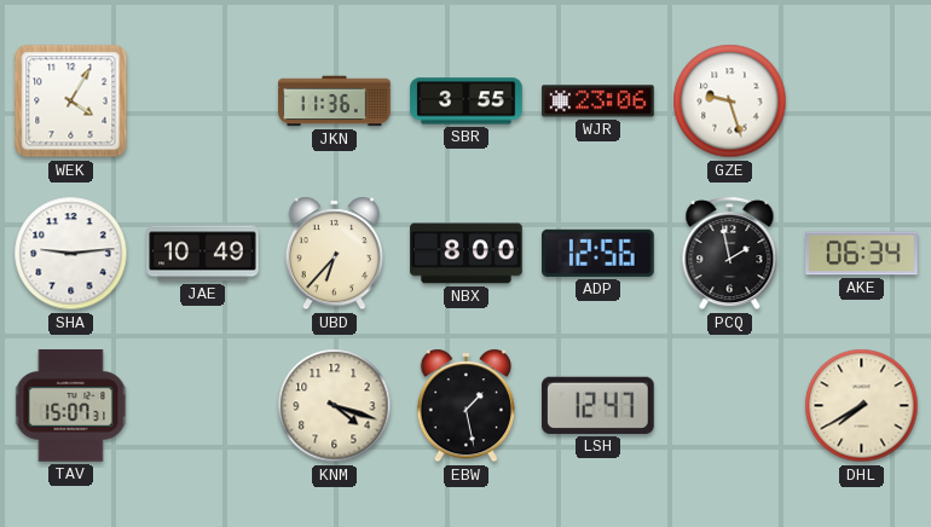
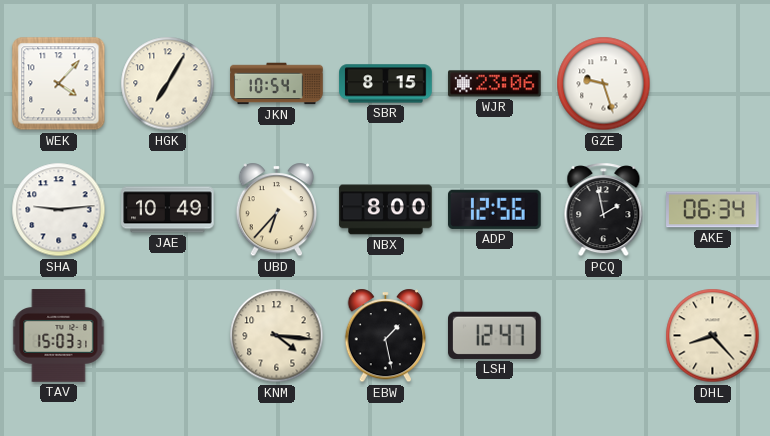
WEK: 4:05 -> 4:07 (59, 84)
HGK: none -> 7:05 (168, 84)
JKN: 11:36 -> 10:54 (277, 84)
SBR: 3:55 -> 8:15 (386, 84)
TAV: 15:07 -> 15:03 (59, 336)
KNM: 4:18 -> 4:16 (277, 336)
DHL: 7:40 -> 8:23 (713, 336)
